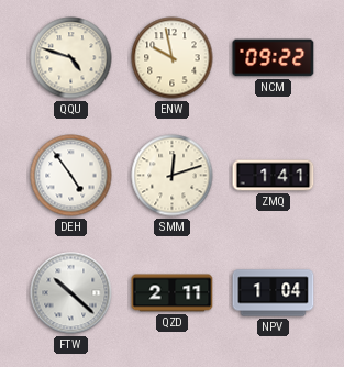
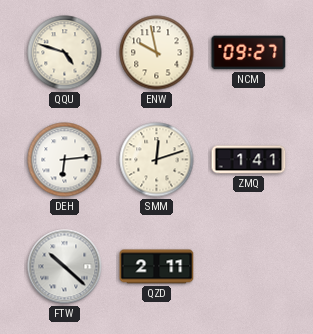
NCM: 09:22 -> 09:27 (249, 53)
DEH: 4:54 -> 6:14 (65, 160)
NPV: 1:04 -> none (274, 293)
